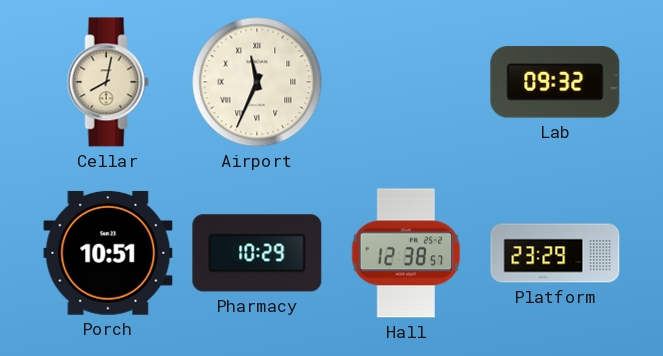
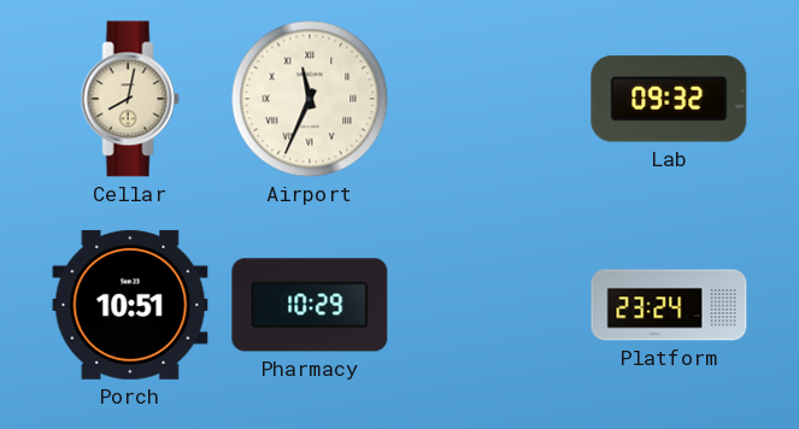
Hall: 12:38 -> none (406, 253)
Platform: 23:29 -> 23:24 (669, 305)
